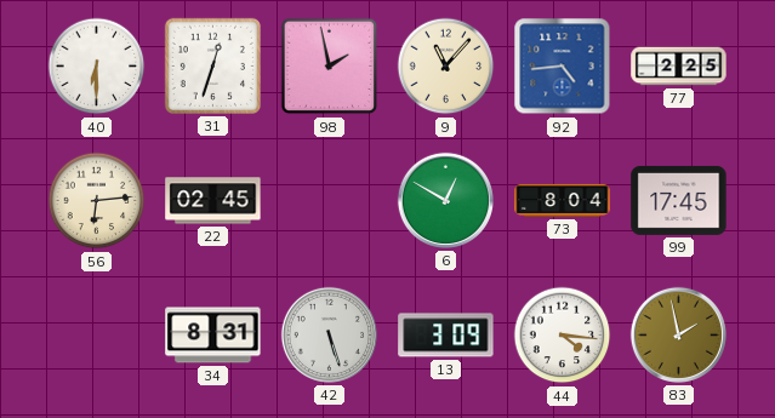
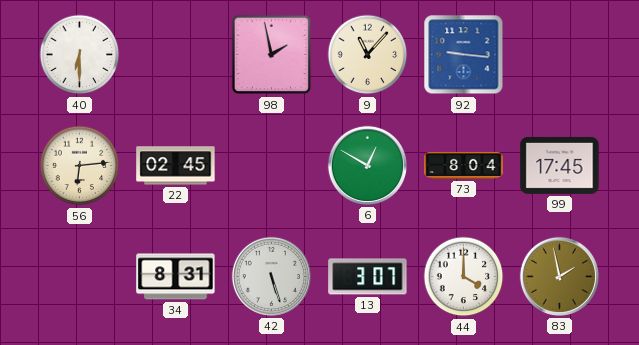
31: 12:33 -> none (212, 65)
92: 4:44 -> 9:16 (464, 55)
77: 2:25 -> none (679, 67)
13: 3:09 -> 3:07 (368, 277)
44: 4:16 -> 4:00 (464, 277)
